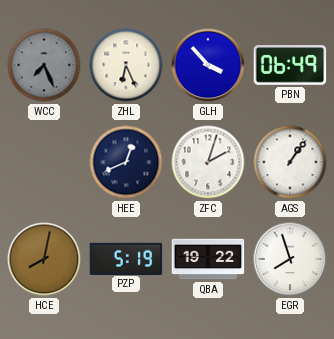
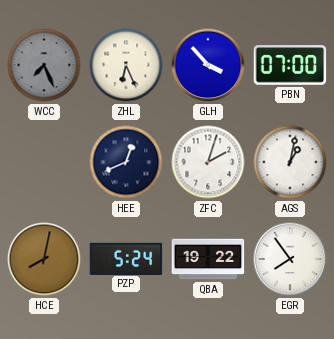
PBN: 06:49 -> 07:00 (290, 65)
AGS: 1:06 -> 1:02 (290, 162)
PZP: 5:19 -> 5:24 (126, 258)
EGR: 7:57 -> 7:54 (290, 259)
